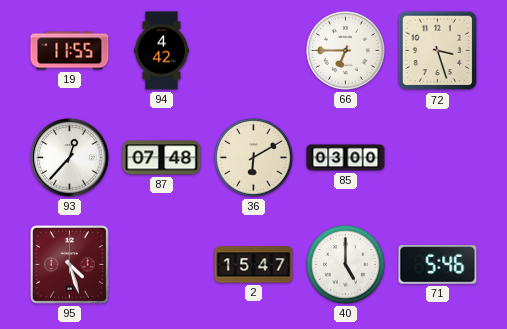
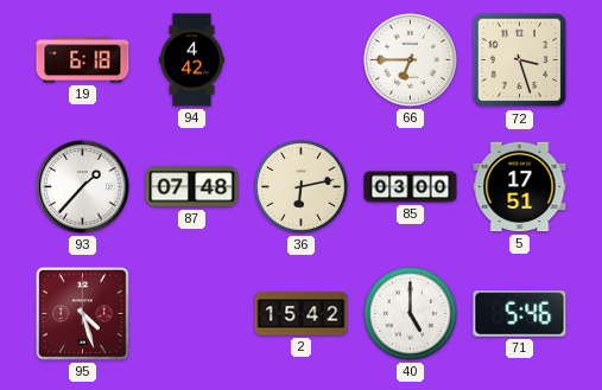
19: 11:55 -> 6:18 (83, 60)
93: 12:37 -> 1:37 (83, 187)
36: 6:10 -> 6:13 (302, 187)
5: none -> 17:51 (520, 187)
2: 15:47 -> 15:42 (302, 314)
